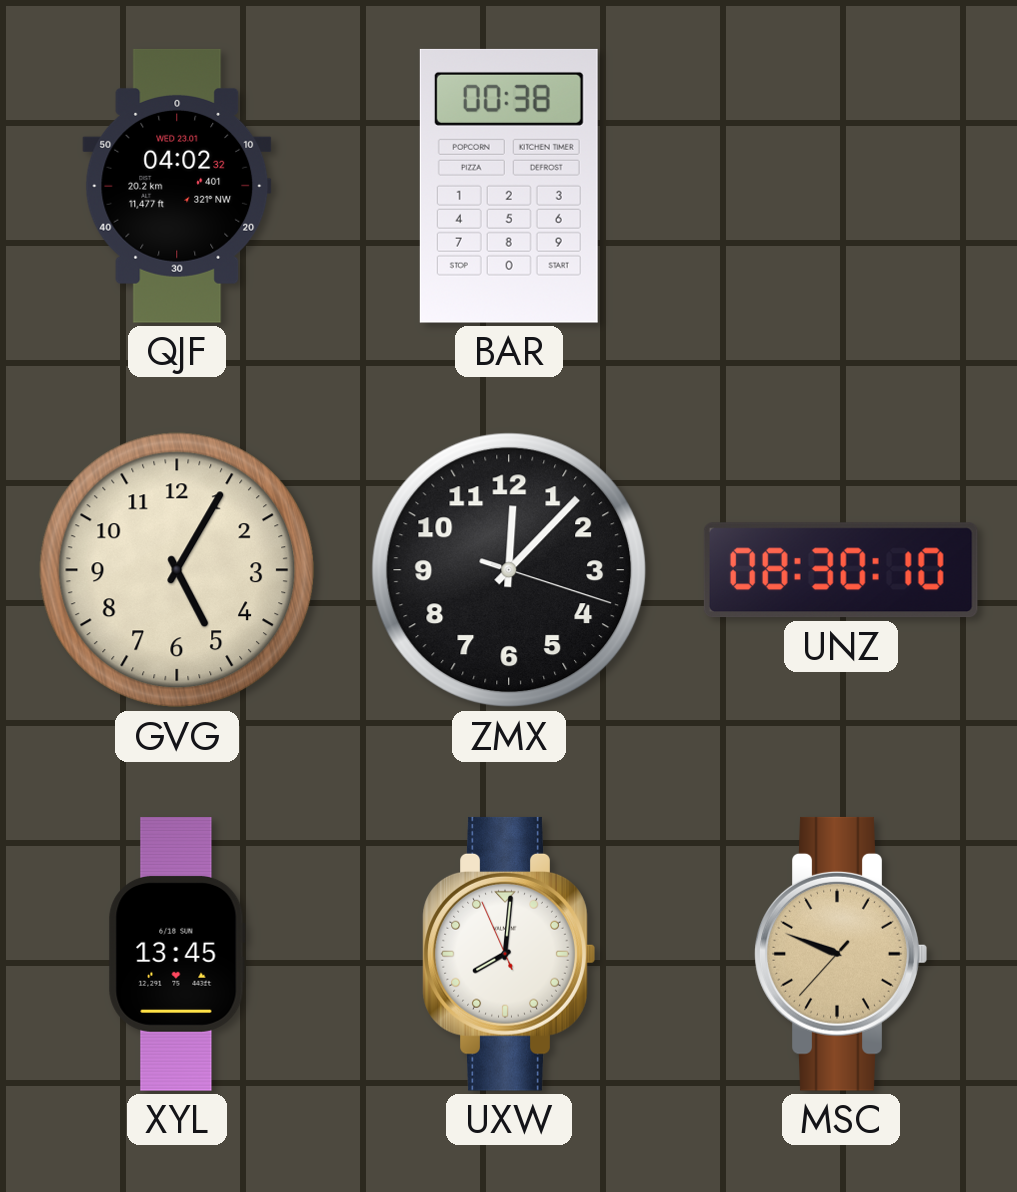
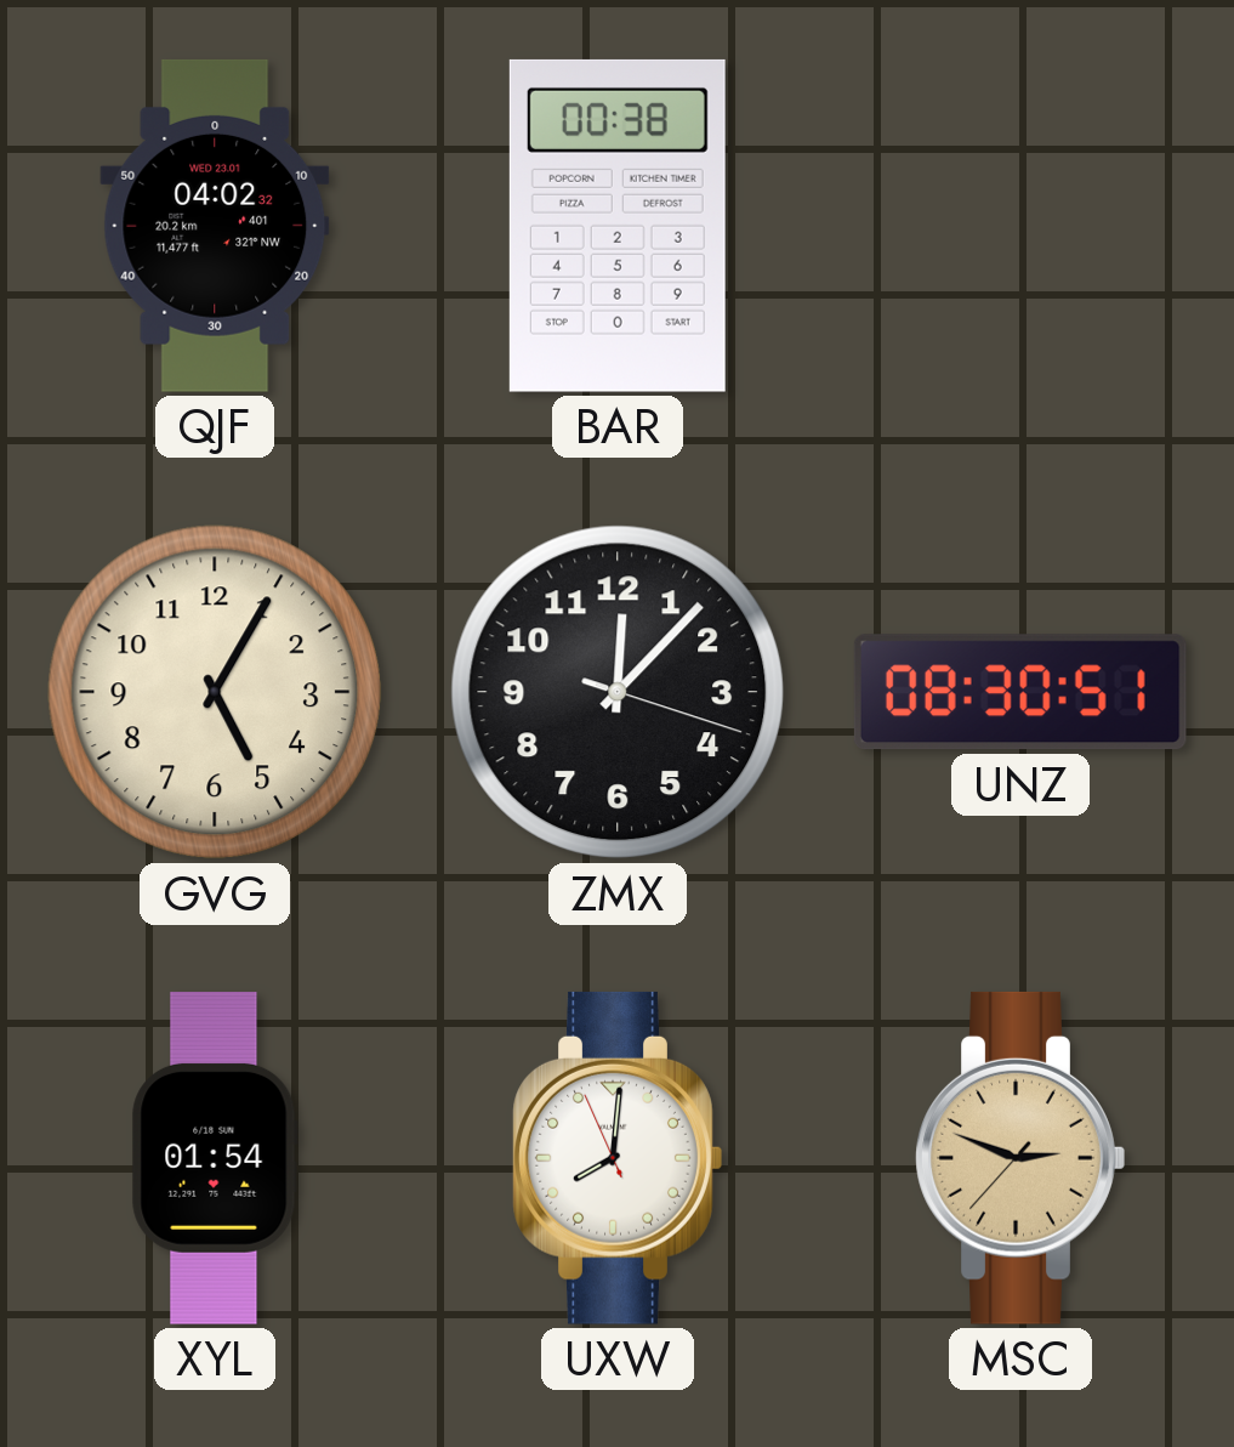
UNZ: 08:30:10 -> 08:30:51 (1020, 692)
XYL: 13:45 -> 01:54 (215, 1159)
MSC: 9:48 -> 2:48 (1020, 1158)
